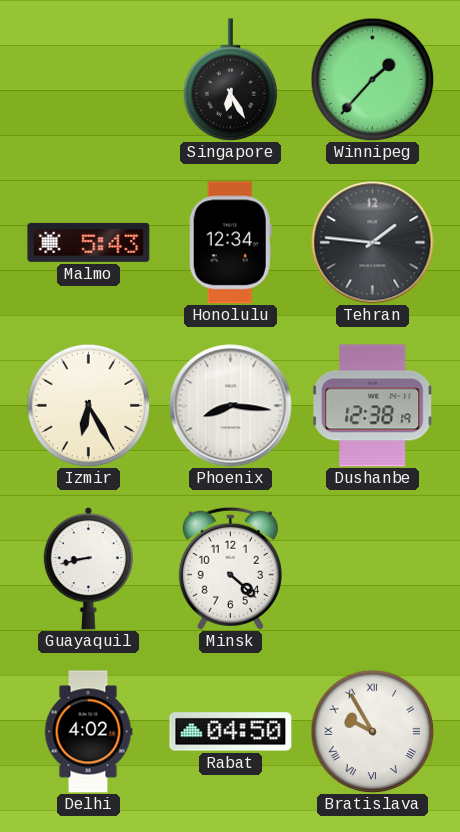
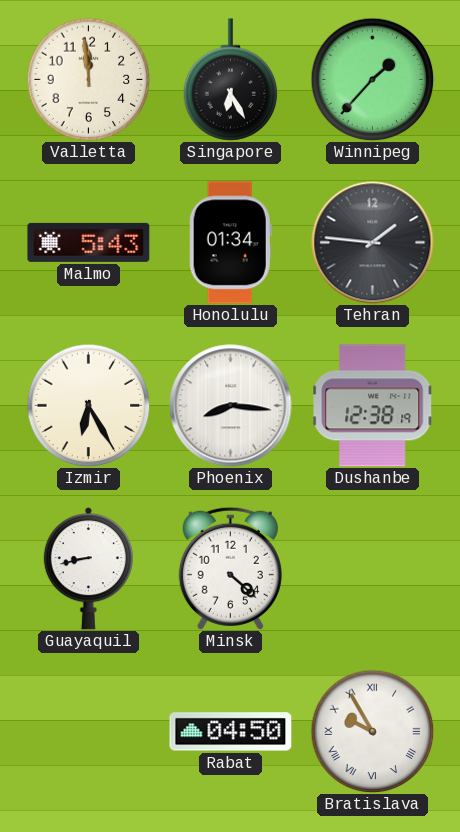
Valletta: none -> 11:59 (88, 79)
Honolulu: 12:34 -> 01:34 (230, 243)
Delhi: 4:02 -> none (88, 732)
